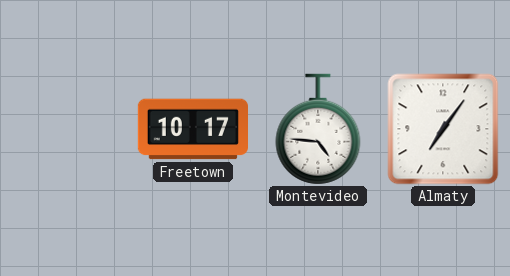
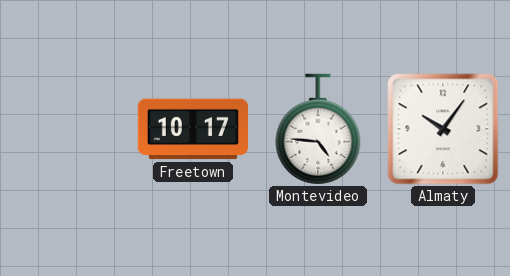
Almaty: 7:06 -> 10:06 (443, 129)
